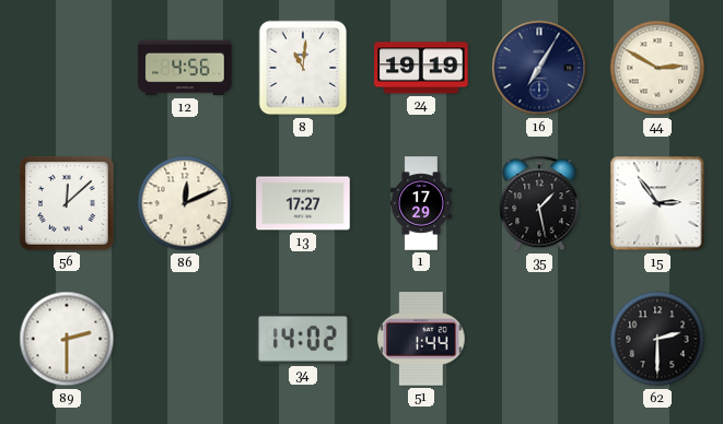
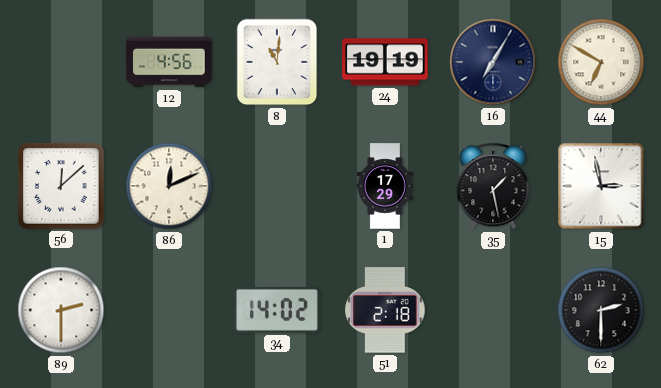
44: 2:50 -> 6:50 (601, 62)
13: 17:27 -> none (303, 203)
15: 2:54 -> 2:58 (601, 186)
51: 1:44 -> 2:18 (385, 310)
